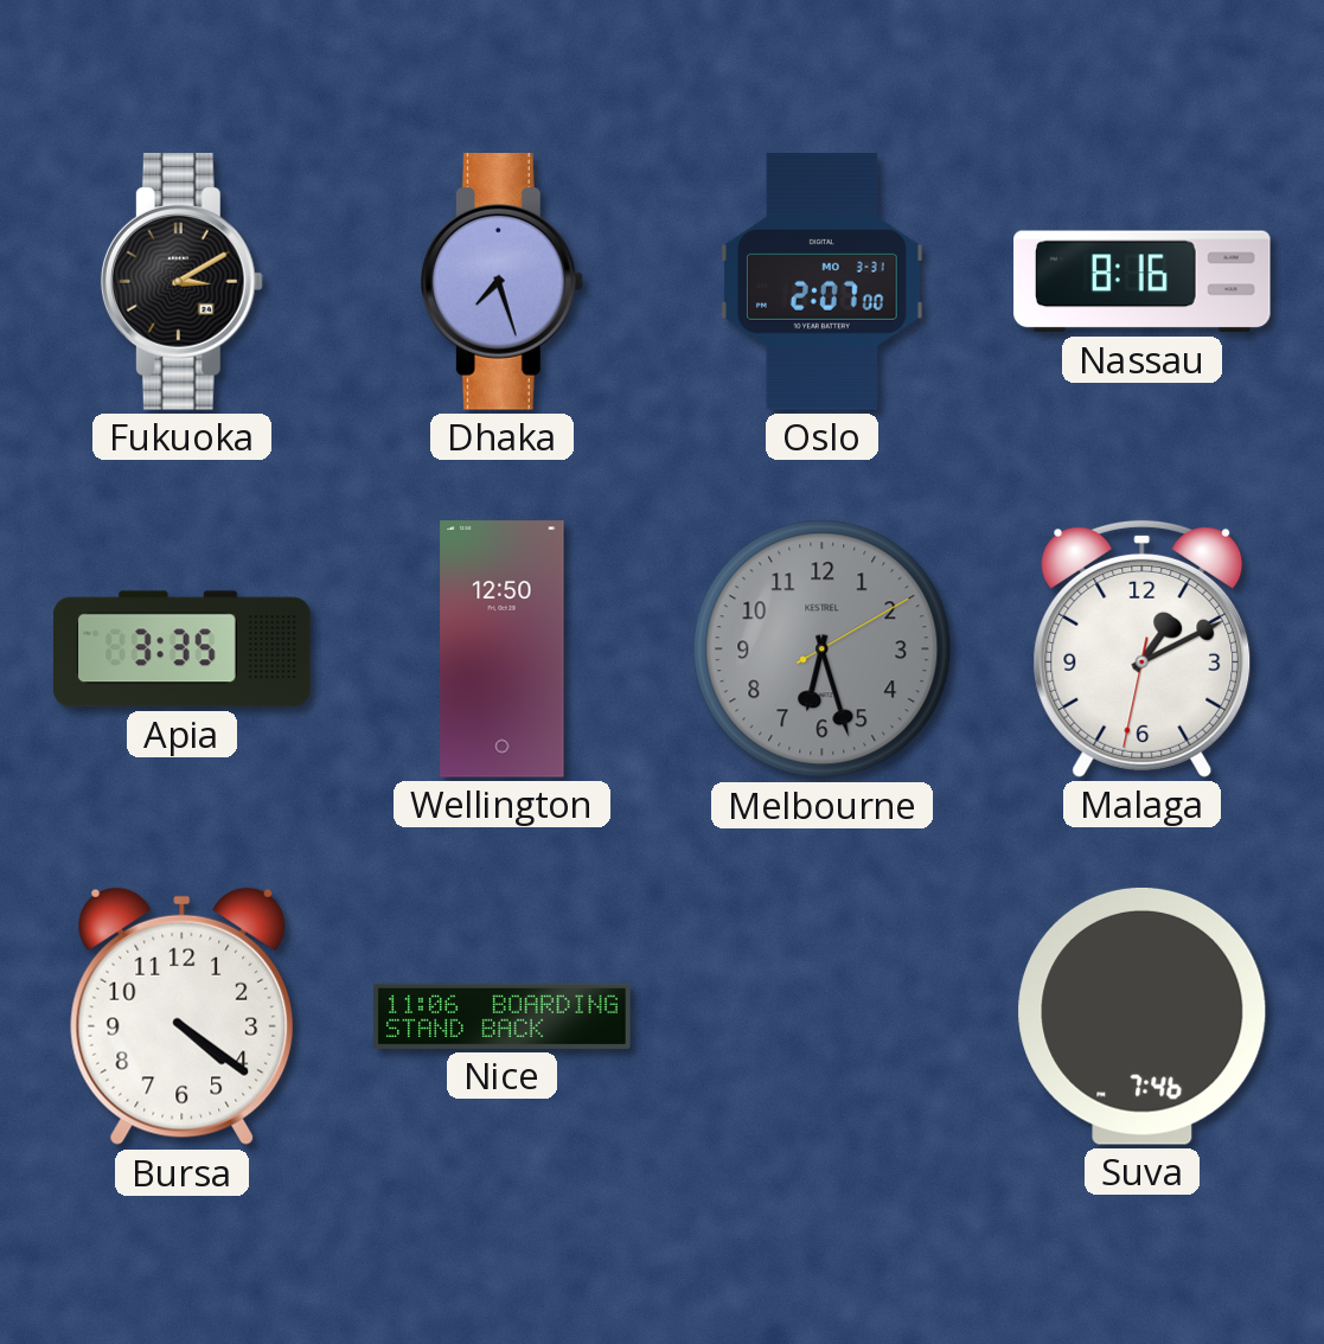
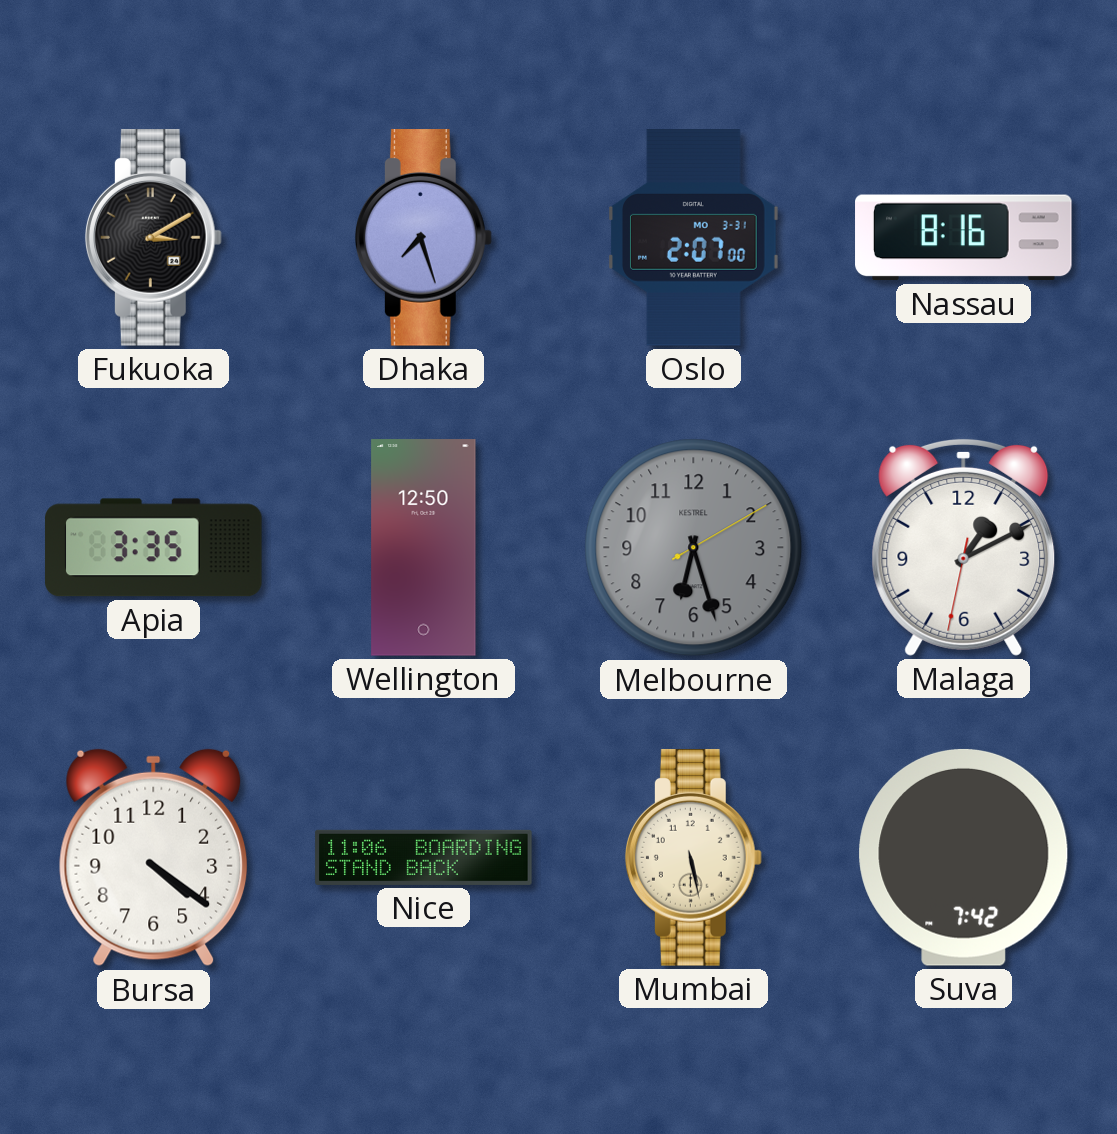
Mumbai: none -> 5:28 (693, 858)
Suva: 7:46 -> 7:42 (964, 857)
